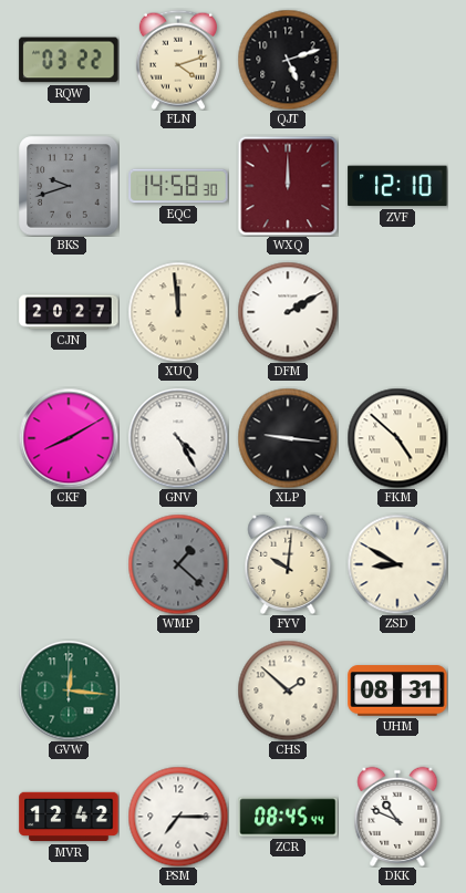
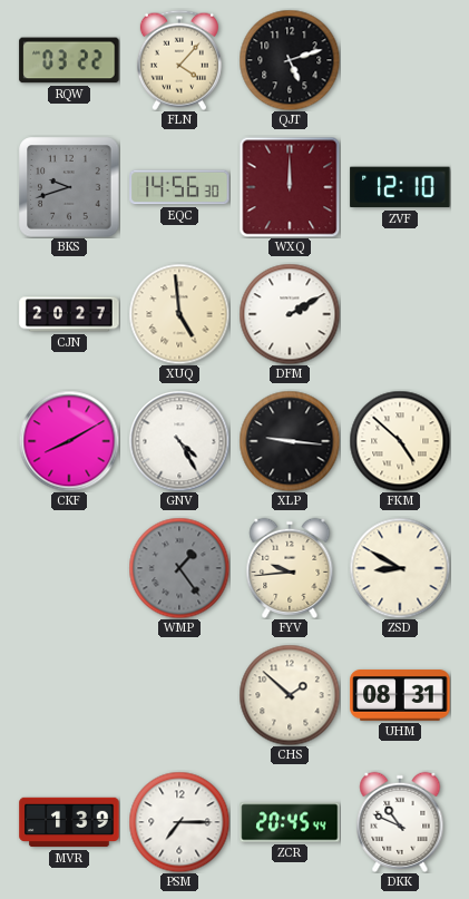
FLN: 4:12 -> 4:07 (179, 60)
EQC: 14:58 -> 14:56 (179, 187)
XUQ: 11:59 -> 4:59 (179, 314)
WMP: 1:22 -> 1:24 (179, 568)
FYV: 10:01 -> 9:44 (290, 568)
GVW: 12:16 -> none (69, 690)
MVR: 12:42 -> 1:39 (69, 822)
ZCR: 08:45 -> 20:45 (290, 822)
